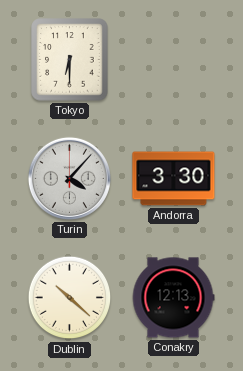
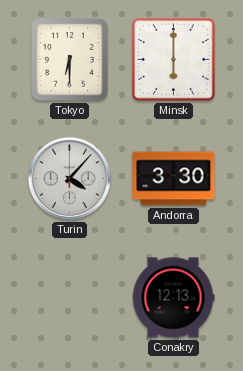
Minsk: none -> 6:00 (174, 60)
Dublin: 10:22 -> none (70, 298)
